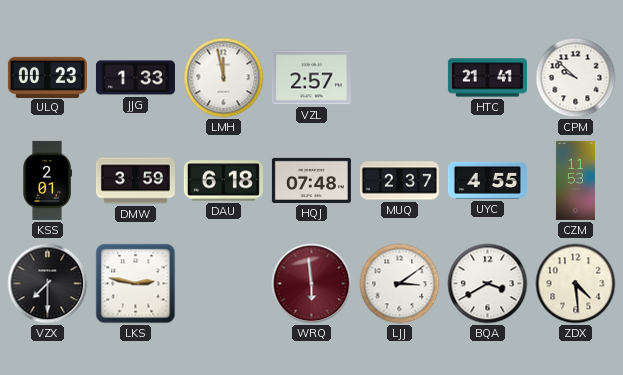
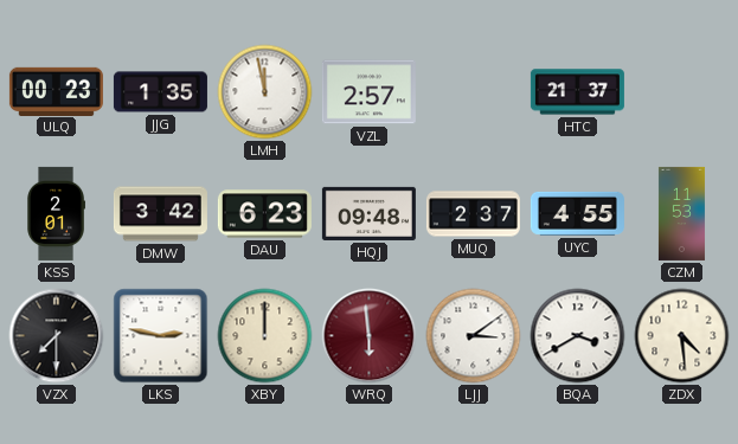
JJG: 1:33 -> 1:35 (160, 92)
HTC: 21:41 -> 21:37 (577, 92)
CPM: 9:52 -> none (576, 78)
DMW: 3:59 -> 3:42 (160, 214)
DAU: 6:18 -> 6:23 (264, 214)
HQJ: 07:48 -> 09:48 (368, 213)
XBY: none -> 12:00 (265, 336)
